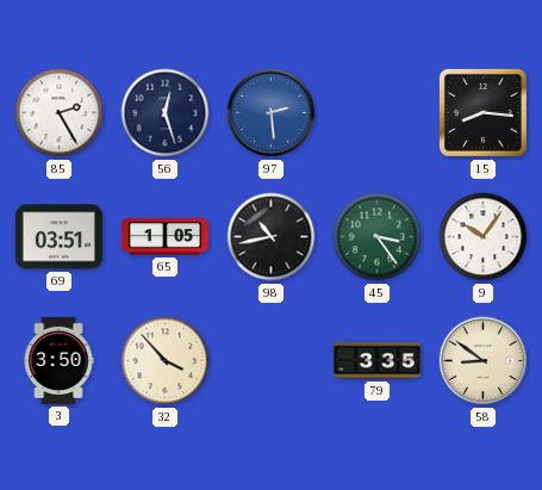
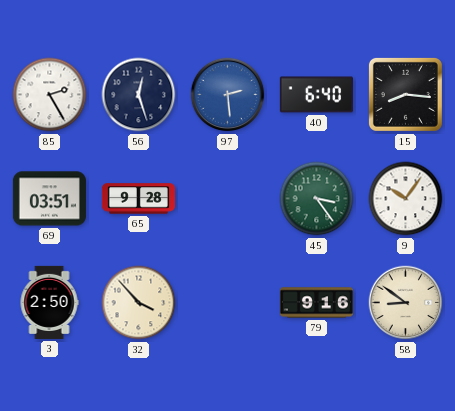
40: none -> 6:40 (316, 95)
65: 1:05 -> 9:28 (138, 199)
98: 10:43 -> none (272, 237)
3: 3:50 -> 2:50 (49, 302)
79: 3:35 -> 9:16 (316, 303)
